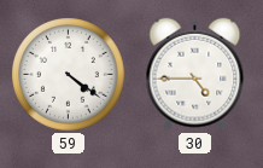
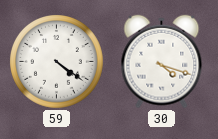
30: 4:45 -> 4:18 (162, 62)
